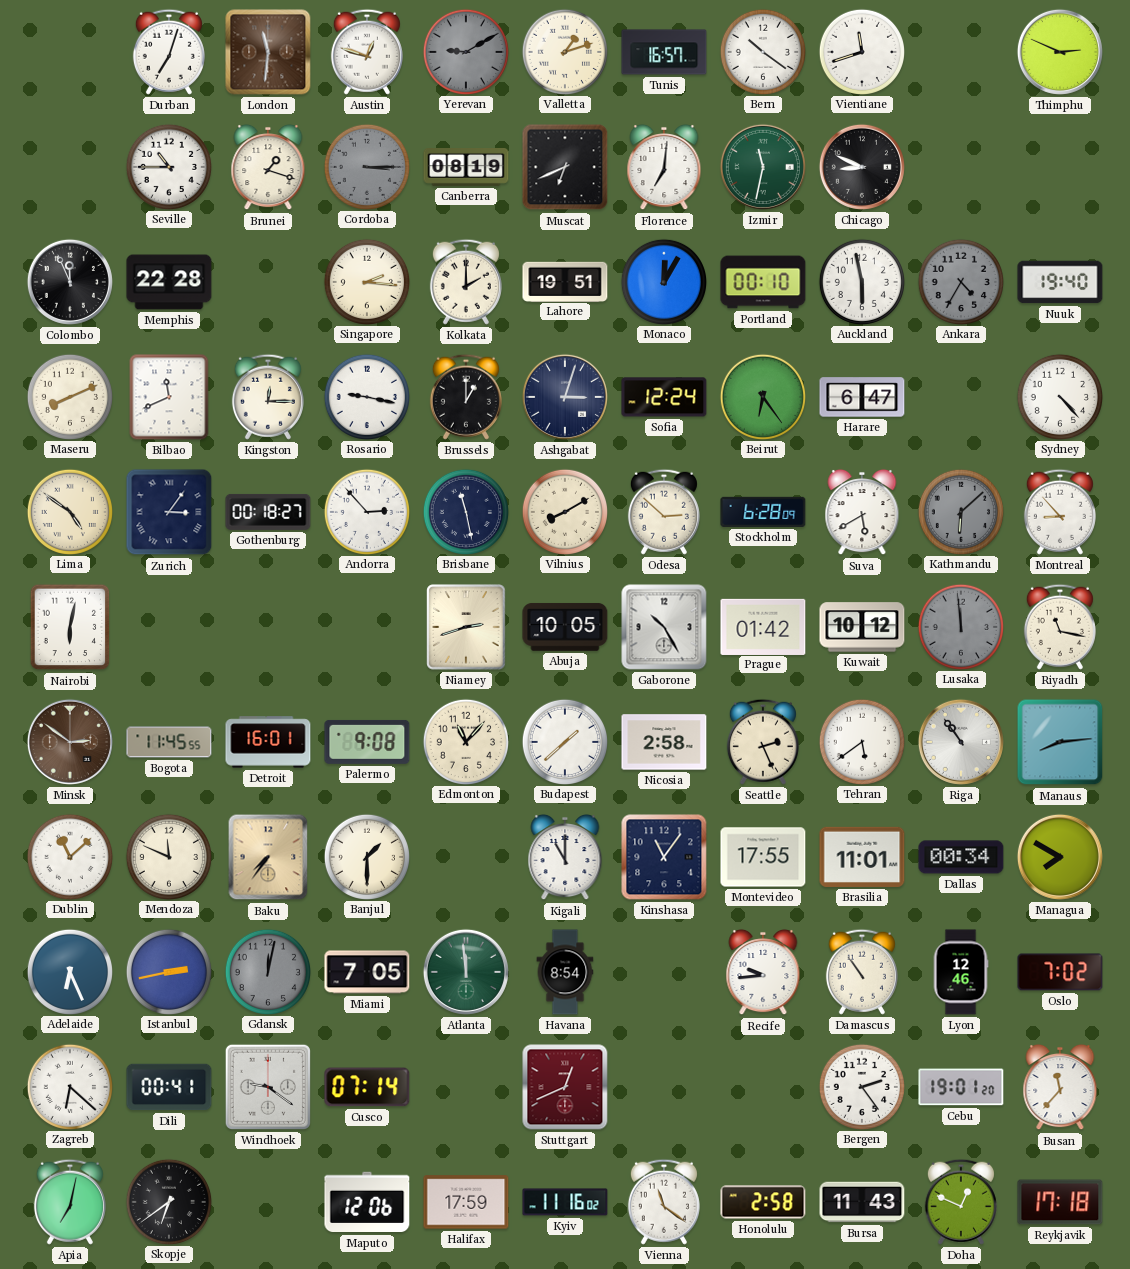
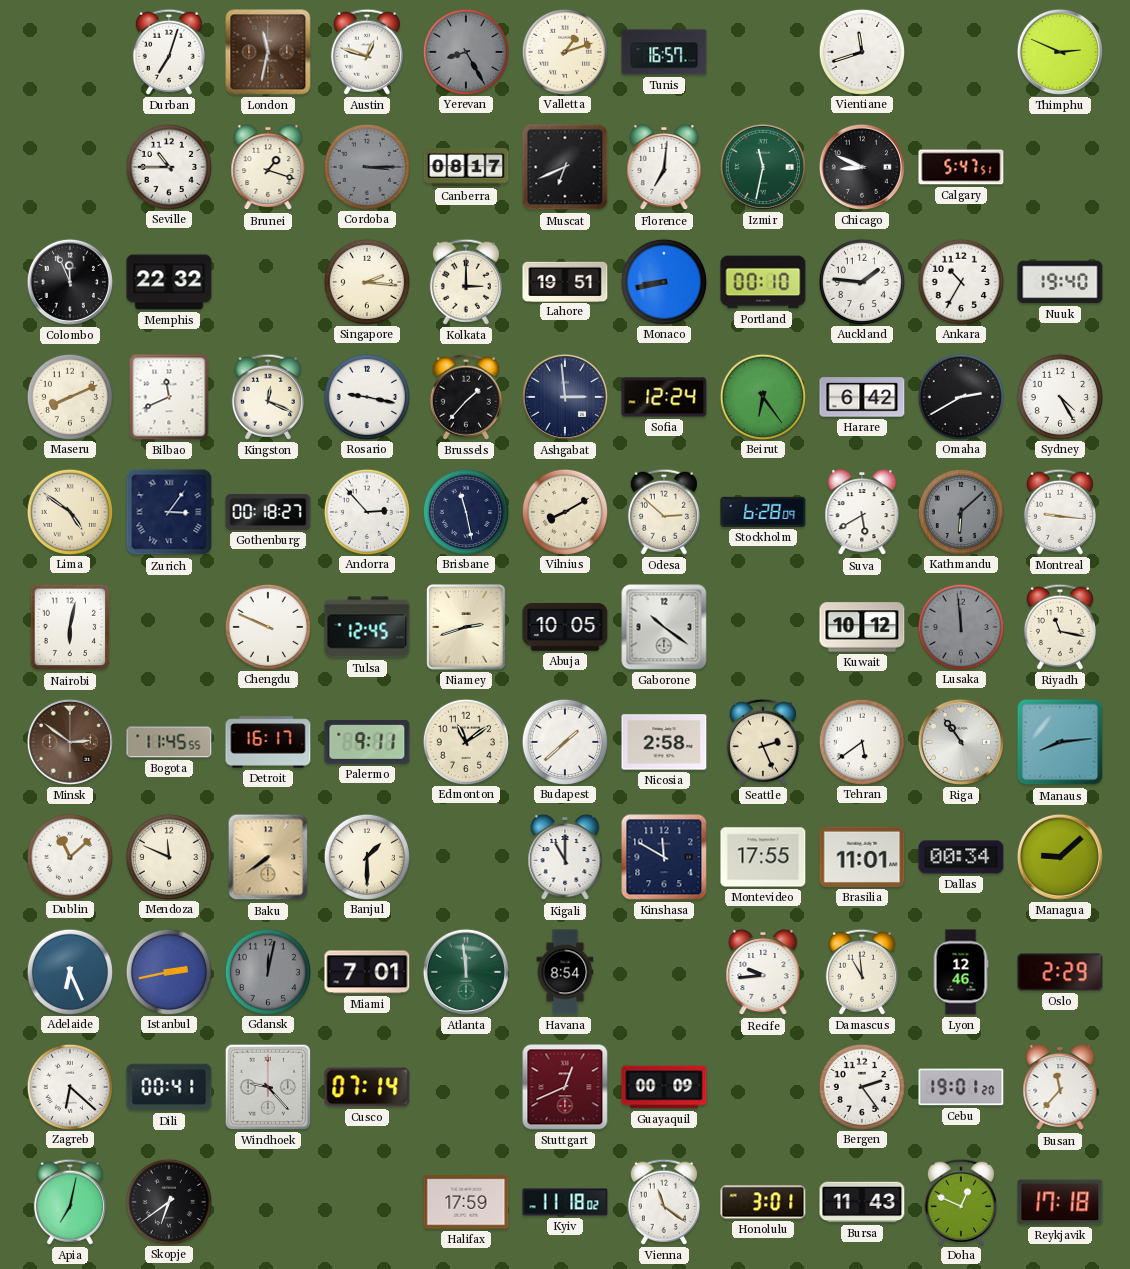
London: 11:31 -> 11:32 (268, 52)
Yerevan: 9:10 -> 8:25 (465, 51)
Bern: 10:21 -> none (762, 51)
Canberra: 08:19 -> 08:17 (466, 168)
Calgary: none -> 5:47 (961, 167)
Memphis: 22:28 -> 22:32 (169, 282)
Kolkata: 2:00 -> 3:00 (466, 282)
Monaco: 12:05 -> 8:43 (663, 281)
Auckland: 5:58 -> 1:46 (861, 281)
Ankara: 4:35 -> 10:35 (960, 281)
Ankara dial: grey -> white (960, 281)
Kingston: 12:15 -> 12:19 (268, 397)
Brussels: 1:00 -> 1:37 (466, 397)
Ashgabat: 3:03 -> 2:59 (565, 397)
Harare: 6:47 -> 6:42 (862, 397)
Omaha: none -> 2:40 (960, 396)
Sydney: 4:23 -> 4:25 (1059, 396)
Montreal: 8:53 -> 9:16 (1060, 512)
Chengdu: none -> 9:49 (267, 626)
Tulsa: none -> 12:45 (367, 627)
Gaborone: 10:25 -> 10:21 (664, 627)
Prague: 01:42 -> none (763, 626)
Detroit: 16:01 -> 16:17 (268, 742)
Palermo: 9:08 -> 9:11 (367, 742)
Edmonton: 11:07 -> 11:09 (465, 741)
Baku: 7:36 -> 7:39 (268, 857)
Kinshasa: 11:06 -> 11:50 (664, 857)
Managua: 7:50 -> 9:08 (1060, 857)
Miami: 7:05 -> 7:01 (367, 972)
Damascus: 10:54 -> 10:59 (862, 972)
Oslo: 7:02 -> 2:29 (1060, 972)
Windhoek: 9:21 -> 9:23 (268, 1087)
Guayaquil: none -> 00:09 (664, 1087)
Maputo: 12:06 -> none (367, 1202)
Kyiv: 11:16 -> 11:18 (565, 1202)
Honolulu: 2:58 -> 3:01 (763, 1202)
